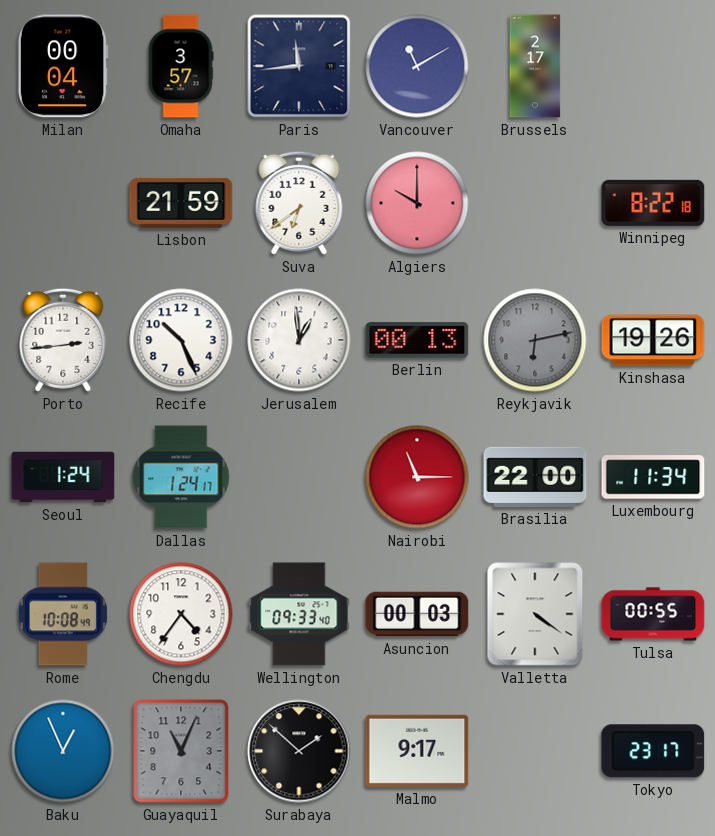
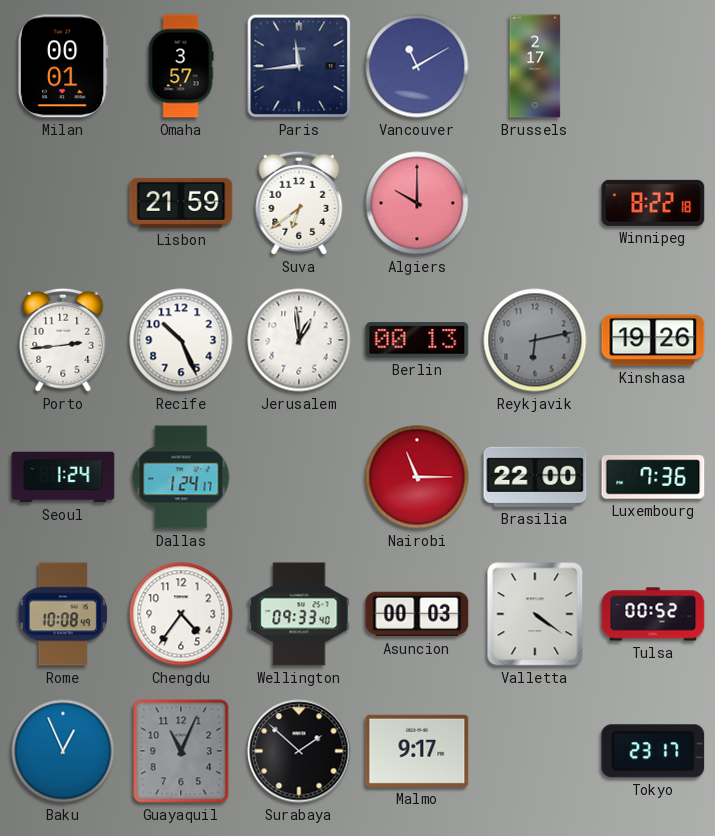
Milan: 00:04 -> 00:01 (63, 66)
Luxembourg: 11:34 -> 7:36 (653, 477)
Tulsa: 00:55 -> 00:52 (653, 614)
